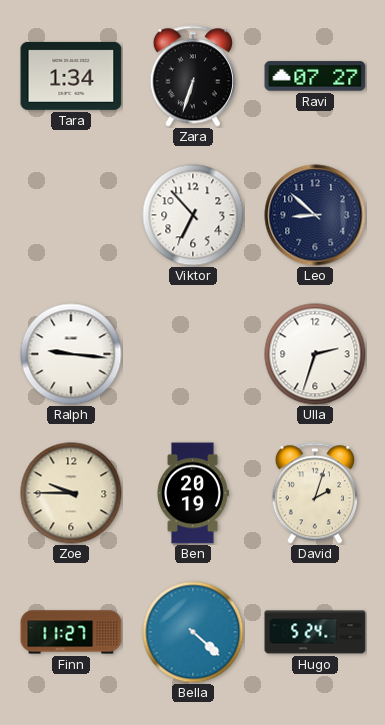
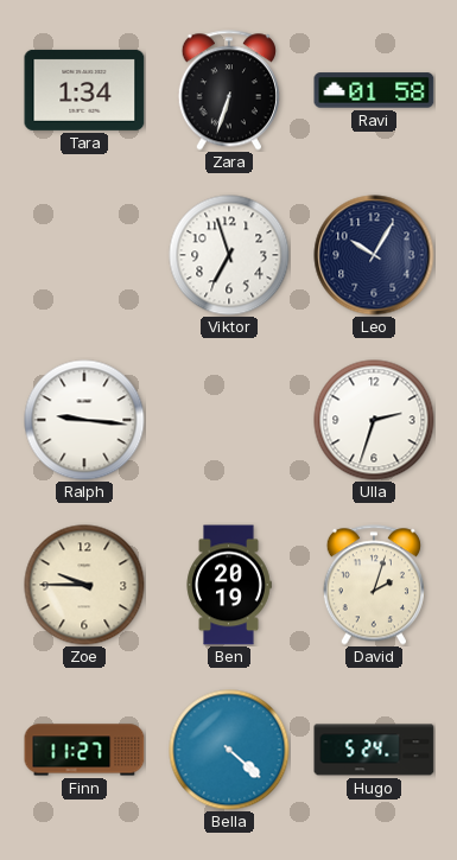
Ravi: 07:27 -> 01:58 (374, 90)
Viktor: 6:53 -> 6:57 (229, 255)
Leo: 8:52 -> 10:05 (374, 255)
